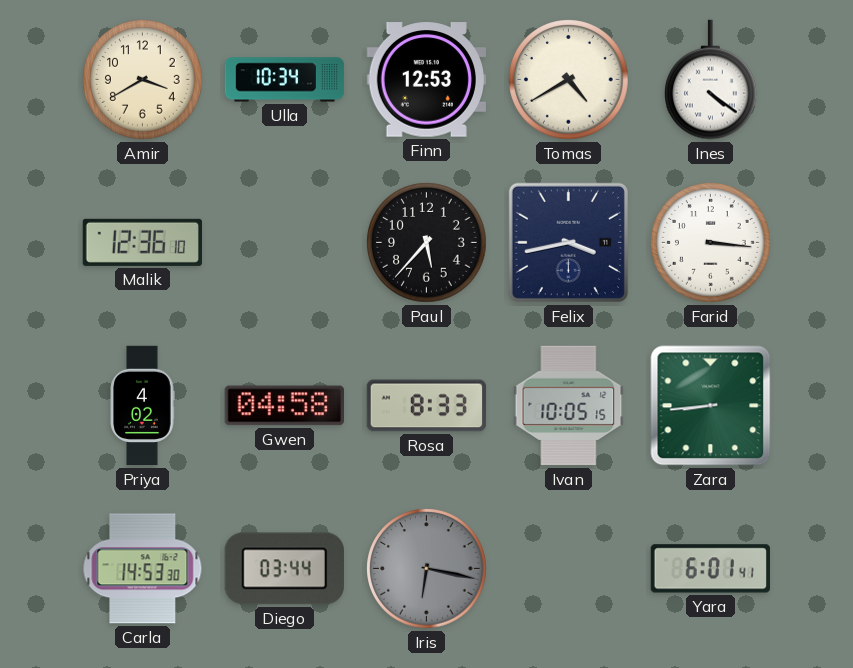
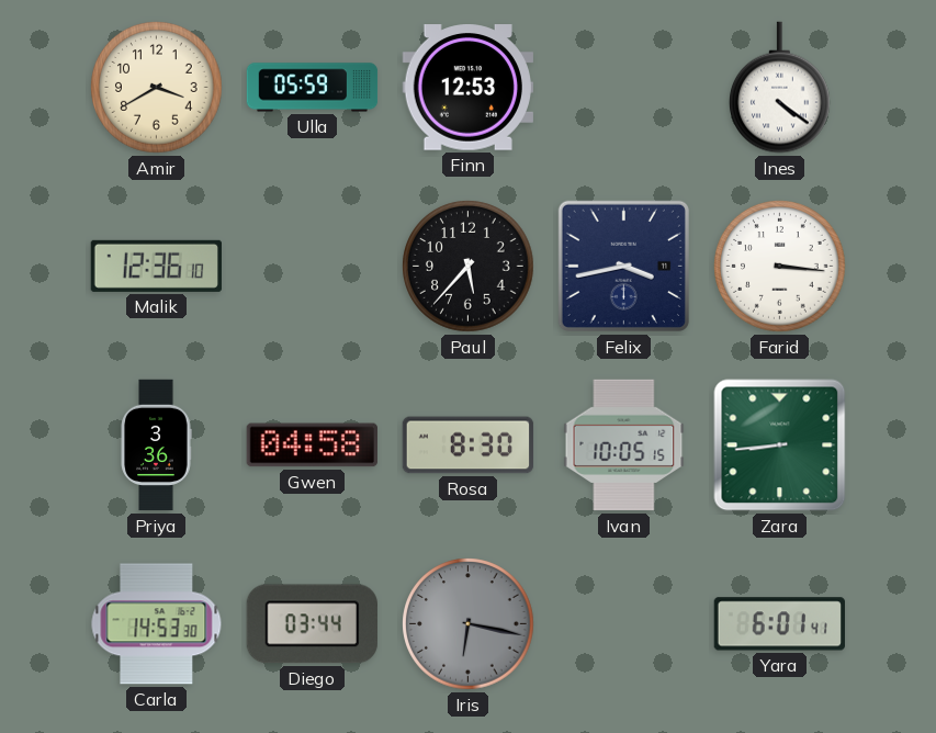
Ulla: 10:34 -> 05:59 (313, 88)
Tomas: 4:40 -> none (569, 80)
Priya: 4:02 -> 3:36 (156, 446)
Rosa: 8:33 -> 8:30 (469, 446)
